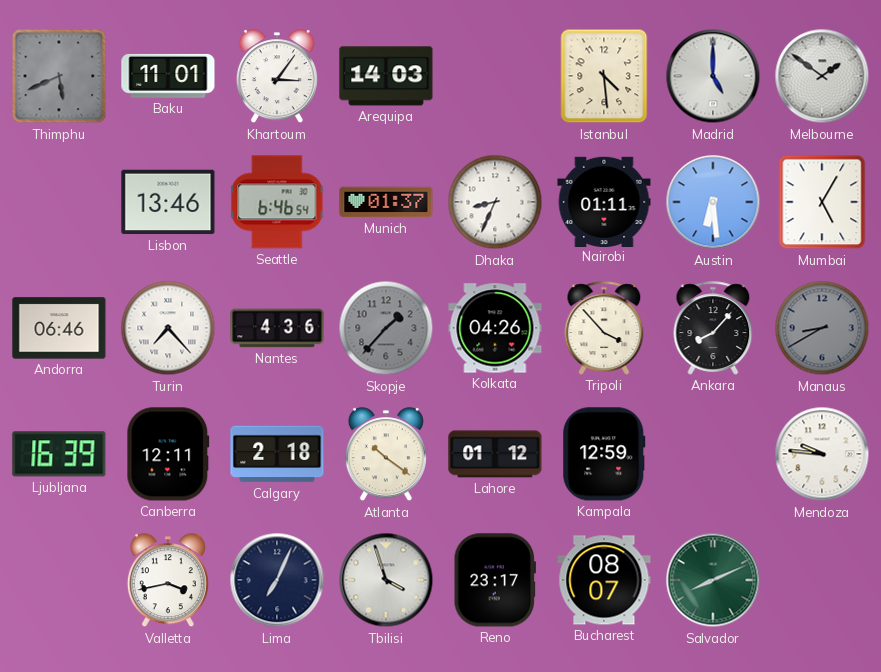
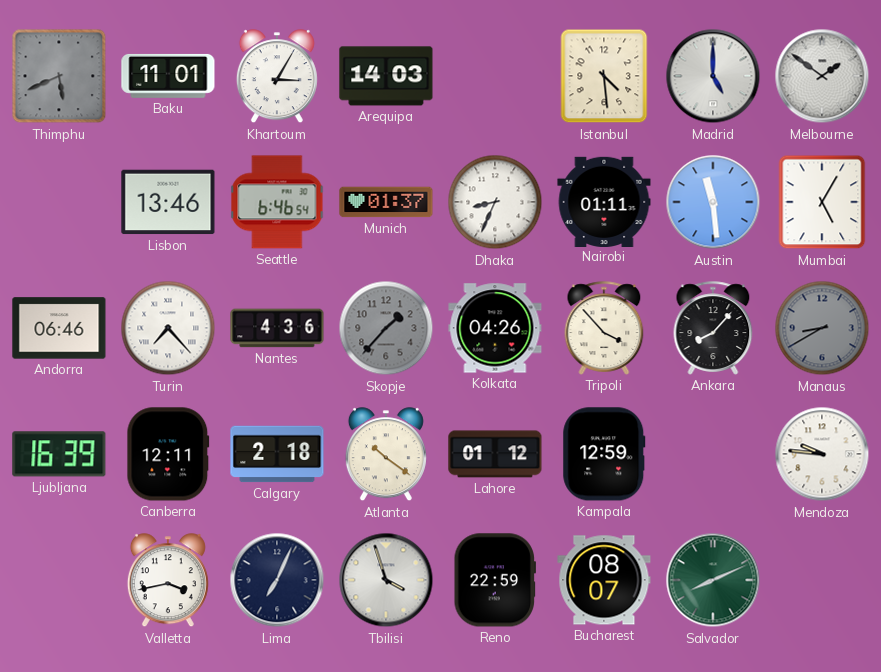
Khartoum: 3:06 -> 3:05 (277, 77)
Austin: 6:29 -> 11:29 (713, 202)
Reno: 23:17 -> 22:59 (494, 580)
